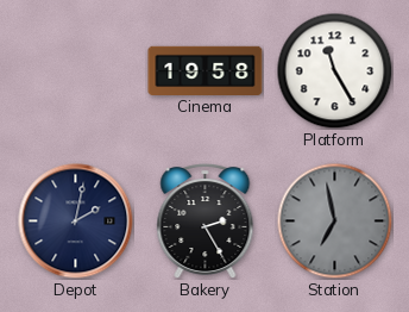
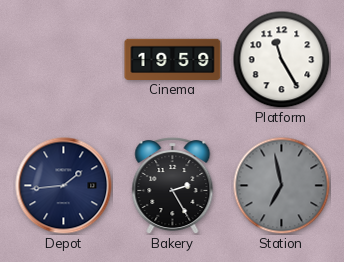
Cinema: 19:58 -> 19:59 (173, 59)
Depot: 2:02 -> 1:44 (64, 186)
